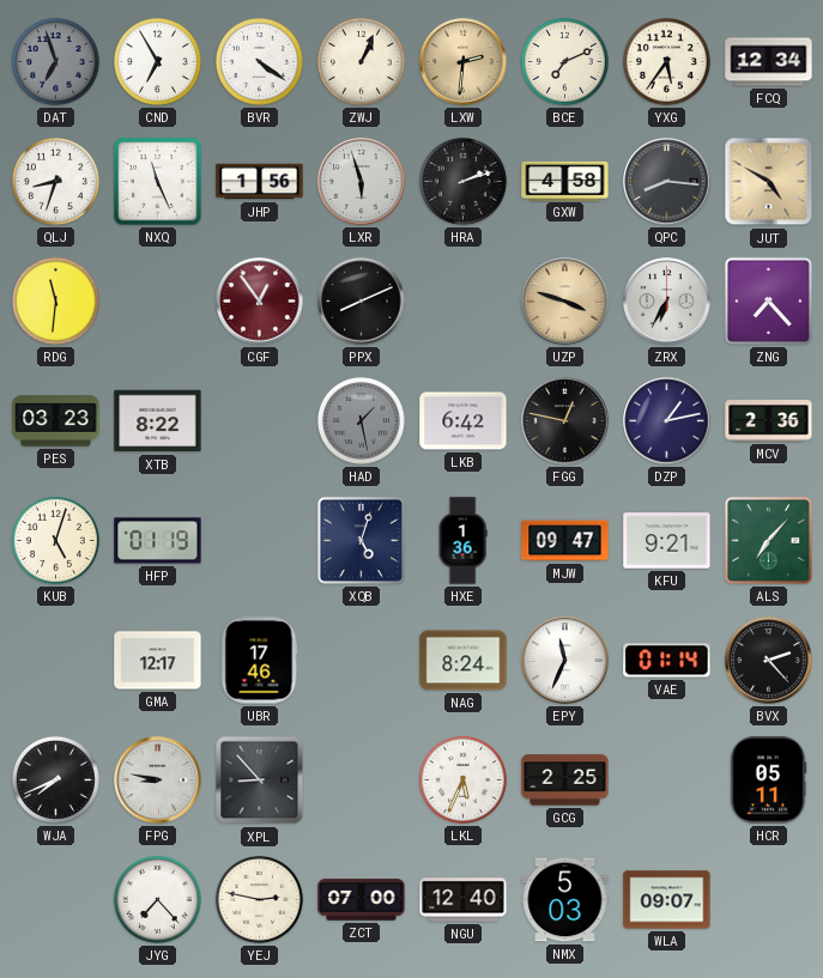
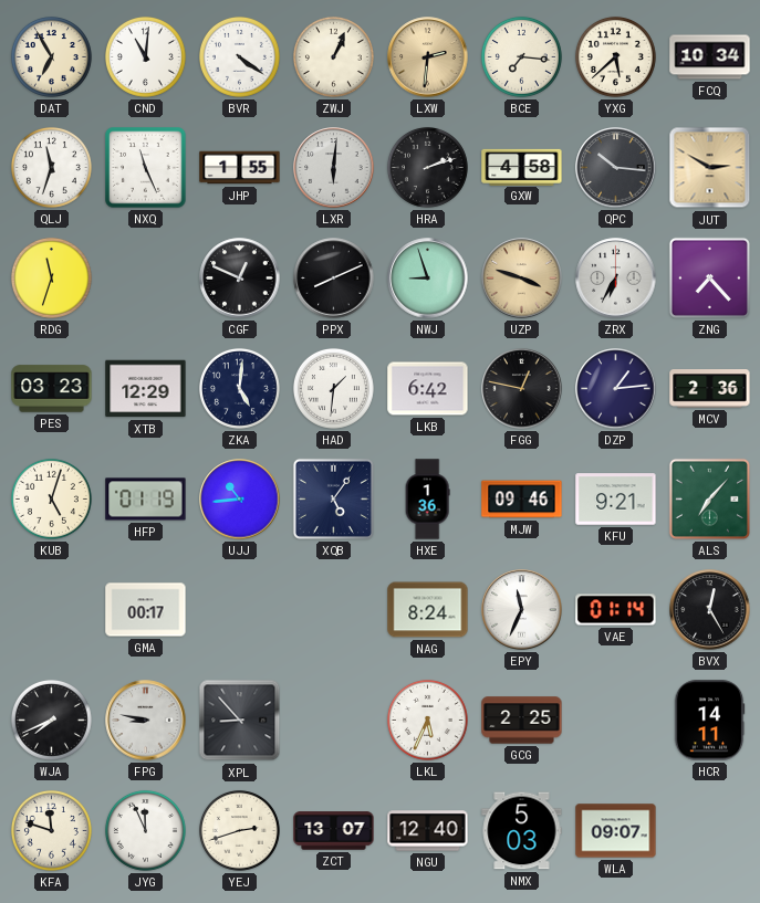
DAT: 6:57 -> 6:55 (51, 56)
DAT dial: grey -> cream (51, 56)
CND: 6:55 -> 11:01 (145, 56)
BCE: 7:11 -> 7:16 (521, 56)
YXG: 5:36 -> 5:38 (615, 56)
FCQ: 12:34 -> 10:34 (710, 57)
QLJ: 8:33 -> 11:33 (51, 167)
JHP: 1:56 -> 1:55 (240, 168)
LXR: 5:57 -> 6:01 (334, 168)
QPC: 8:16 -> 10:16 (616, 168)
JUT: 4:50 -> 2:50 (710, 168)
RDG: 11:31 -> 11:33 (51, 277)
CGF: 12:54 -> 12:49 (240, 279)
CGF dial: burgundy -> black (240, 279)
NWJ: none -> 8:57 (428, 279)
XTB: 8:22 -> 12:29 (146, 389)
ZKA: none -> 5:01 (239, 388)
HAD: 1:28 -> 1:31 (333, 388)
HAD dial: grey -> white (333, 388)
DZP: 1:13 -> 1:14 (616, 389)
UJJ: none -> 10:44 (240, 500)
XQB: 5:03 -> 5:06 (333, 498)
MJW: 09:47 -> 09:46 (522, 500)
GMA: 12:17 -> 00:17 (146, 610)
UBR: 17:46 -> none (259, 661)
BVX: 2:23 -> 12:25 (710, 610)
HCR: 05:11 -> 14:11 (709, 721)
KFA: none -> 11:48 (51, 830)
JYG: 7:23 -> 11:56 (145, 830)
YEJ: 2:47 -> 2:42 (239, 830)
ZCT: 07:00 -> 13:07 (334, 831)
